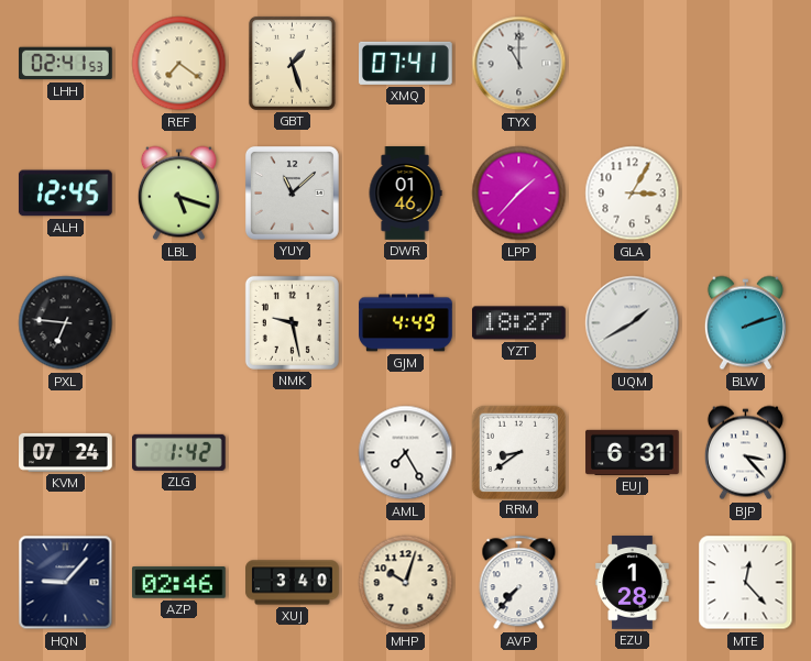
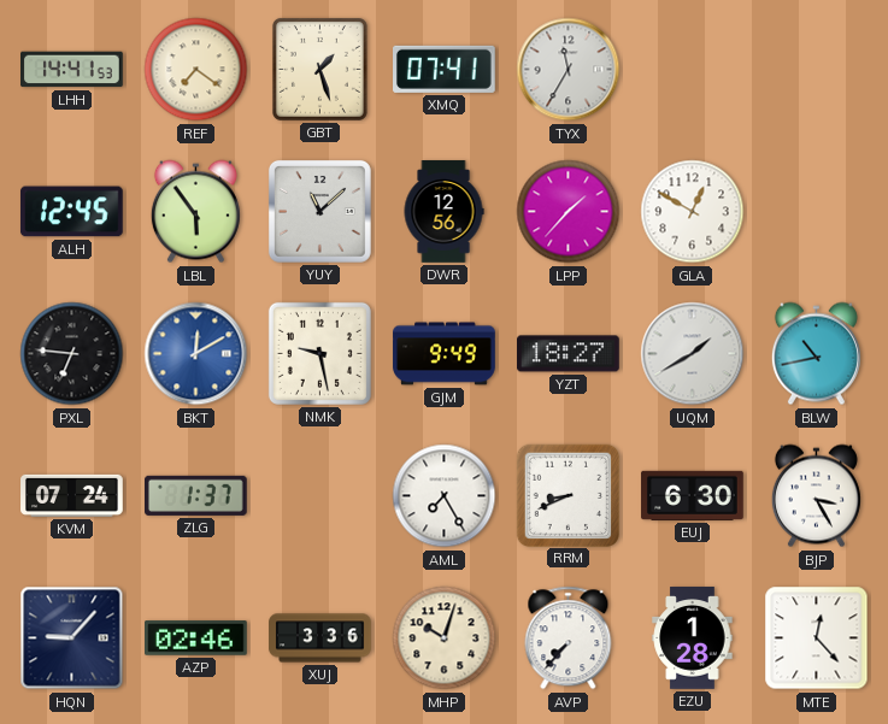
LHH: 02:41 -> 14:41 (72, 70)
TYX: 11:00 -> 11:35 (569, 70)
LBL: 5:18 -> 5:54 (195, 212)
DWR: 01:46 -> 12:56 (443, 212)
GLA: 3:05 -> 12:50 (693, 212)
BKT: none -> 12:10 (196, 354)
GJM: 4:49 -> 9:49 (445, 354)
BLW: 2:12 -> 10:43 (816, 354)
ZLG: 1:42 -> 1:37 (196, 495)
RRM: 8:39 -> 8:41 (568, 495)
EUJ: 6:31 -> 6:30 (693, 495)
BJP: 3:23 -> 3:25 (816, 496)
XUJ: 3:40 -> 3:36 (320, 638)
